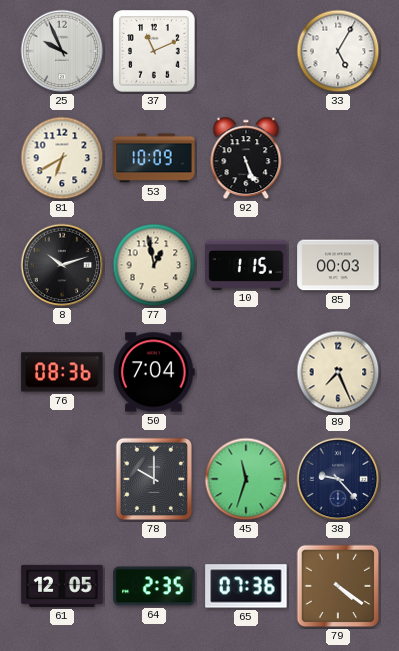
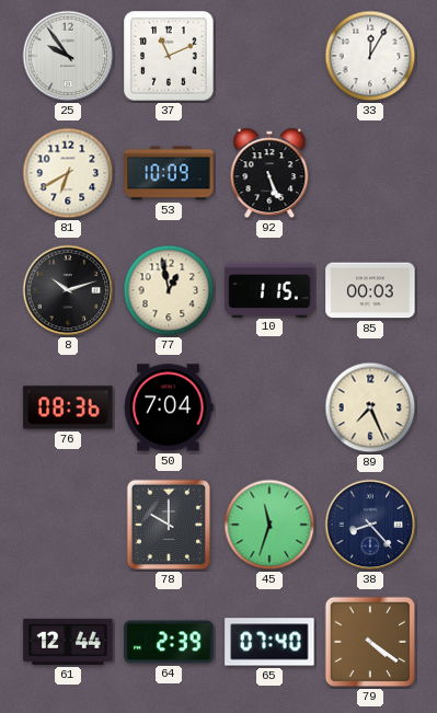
25: 9:56 -> 9:54 (68, 56)
33: 5:05 -> 12:05 (370, 56)
38: 9:23 -> 8:23 (370, 525)
61: 12:05 -> 12:44 (68, 642)
64: 2:35 -> 2:39 (169, 642)
65: 07:36 -> 07:40 (269, 642)
